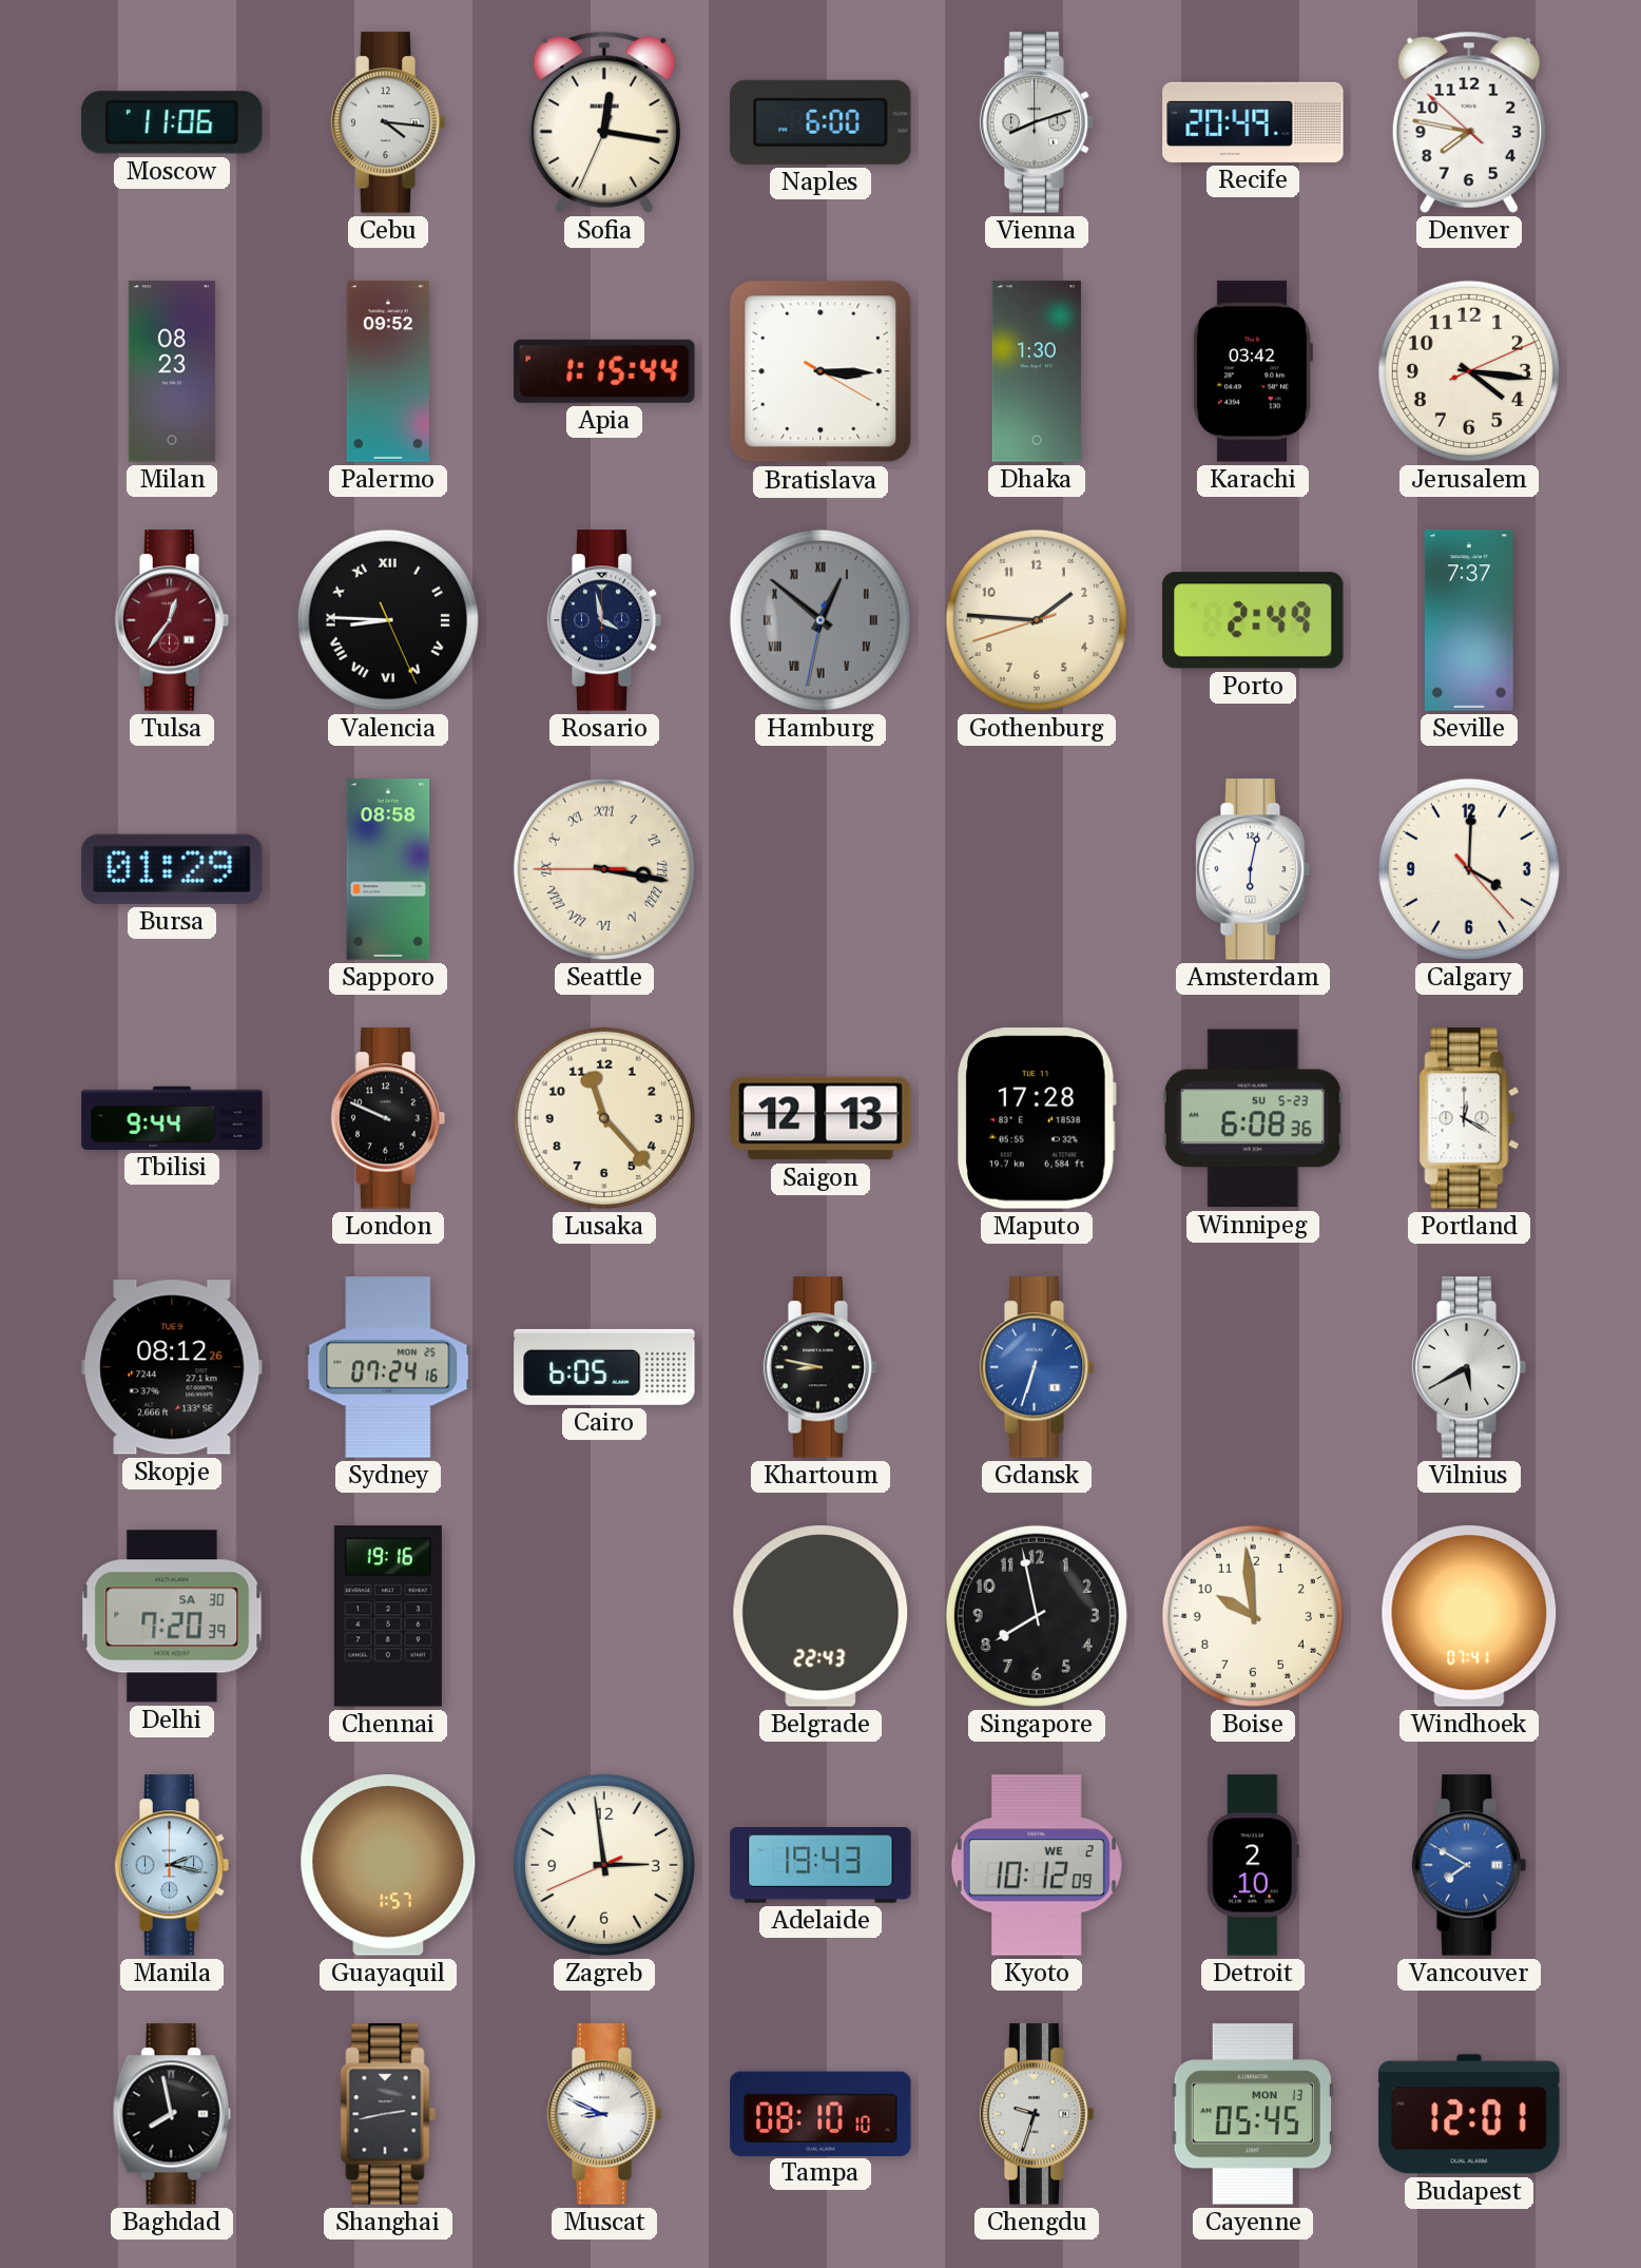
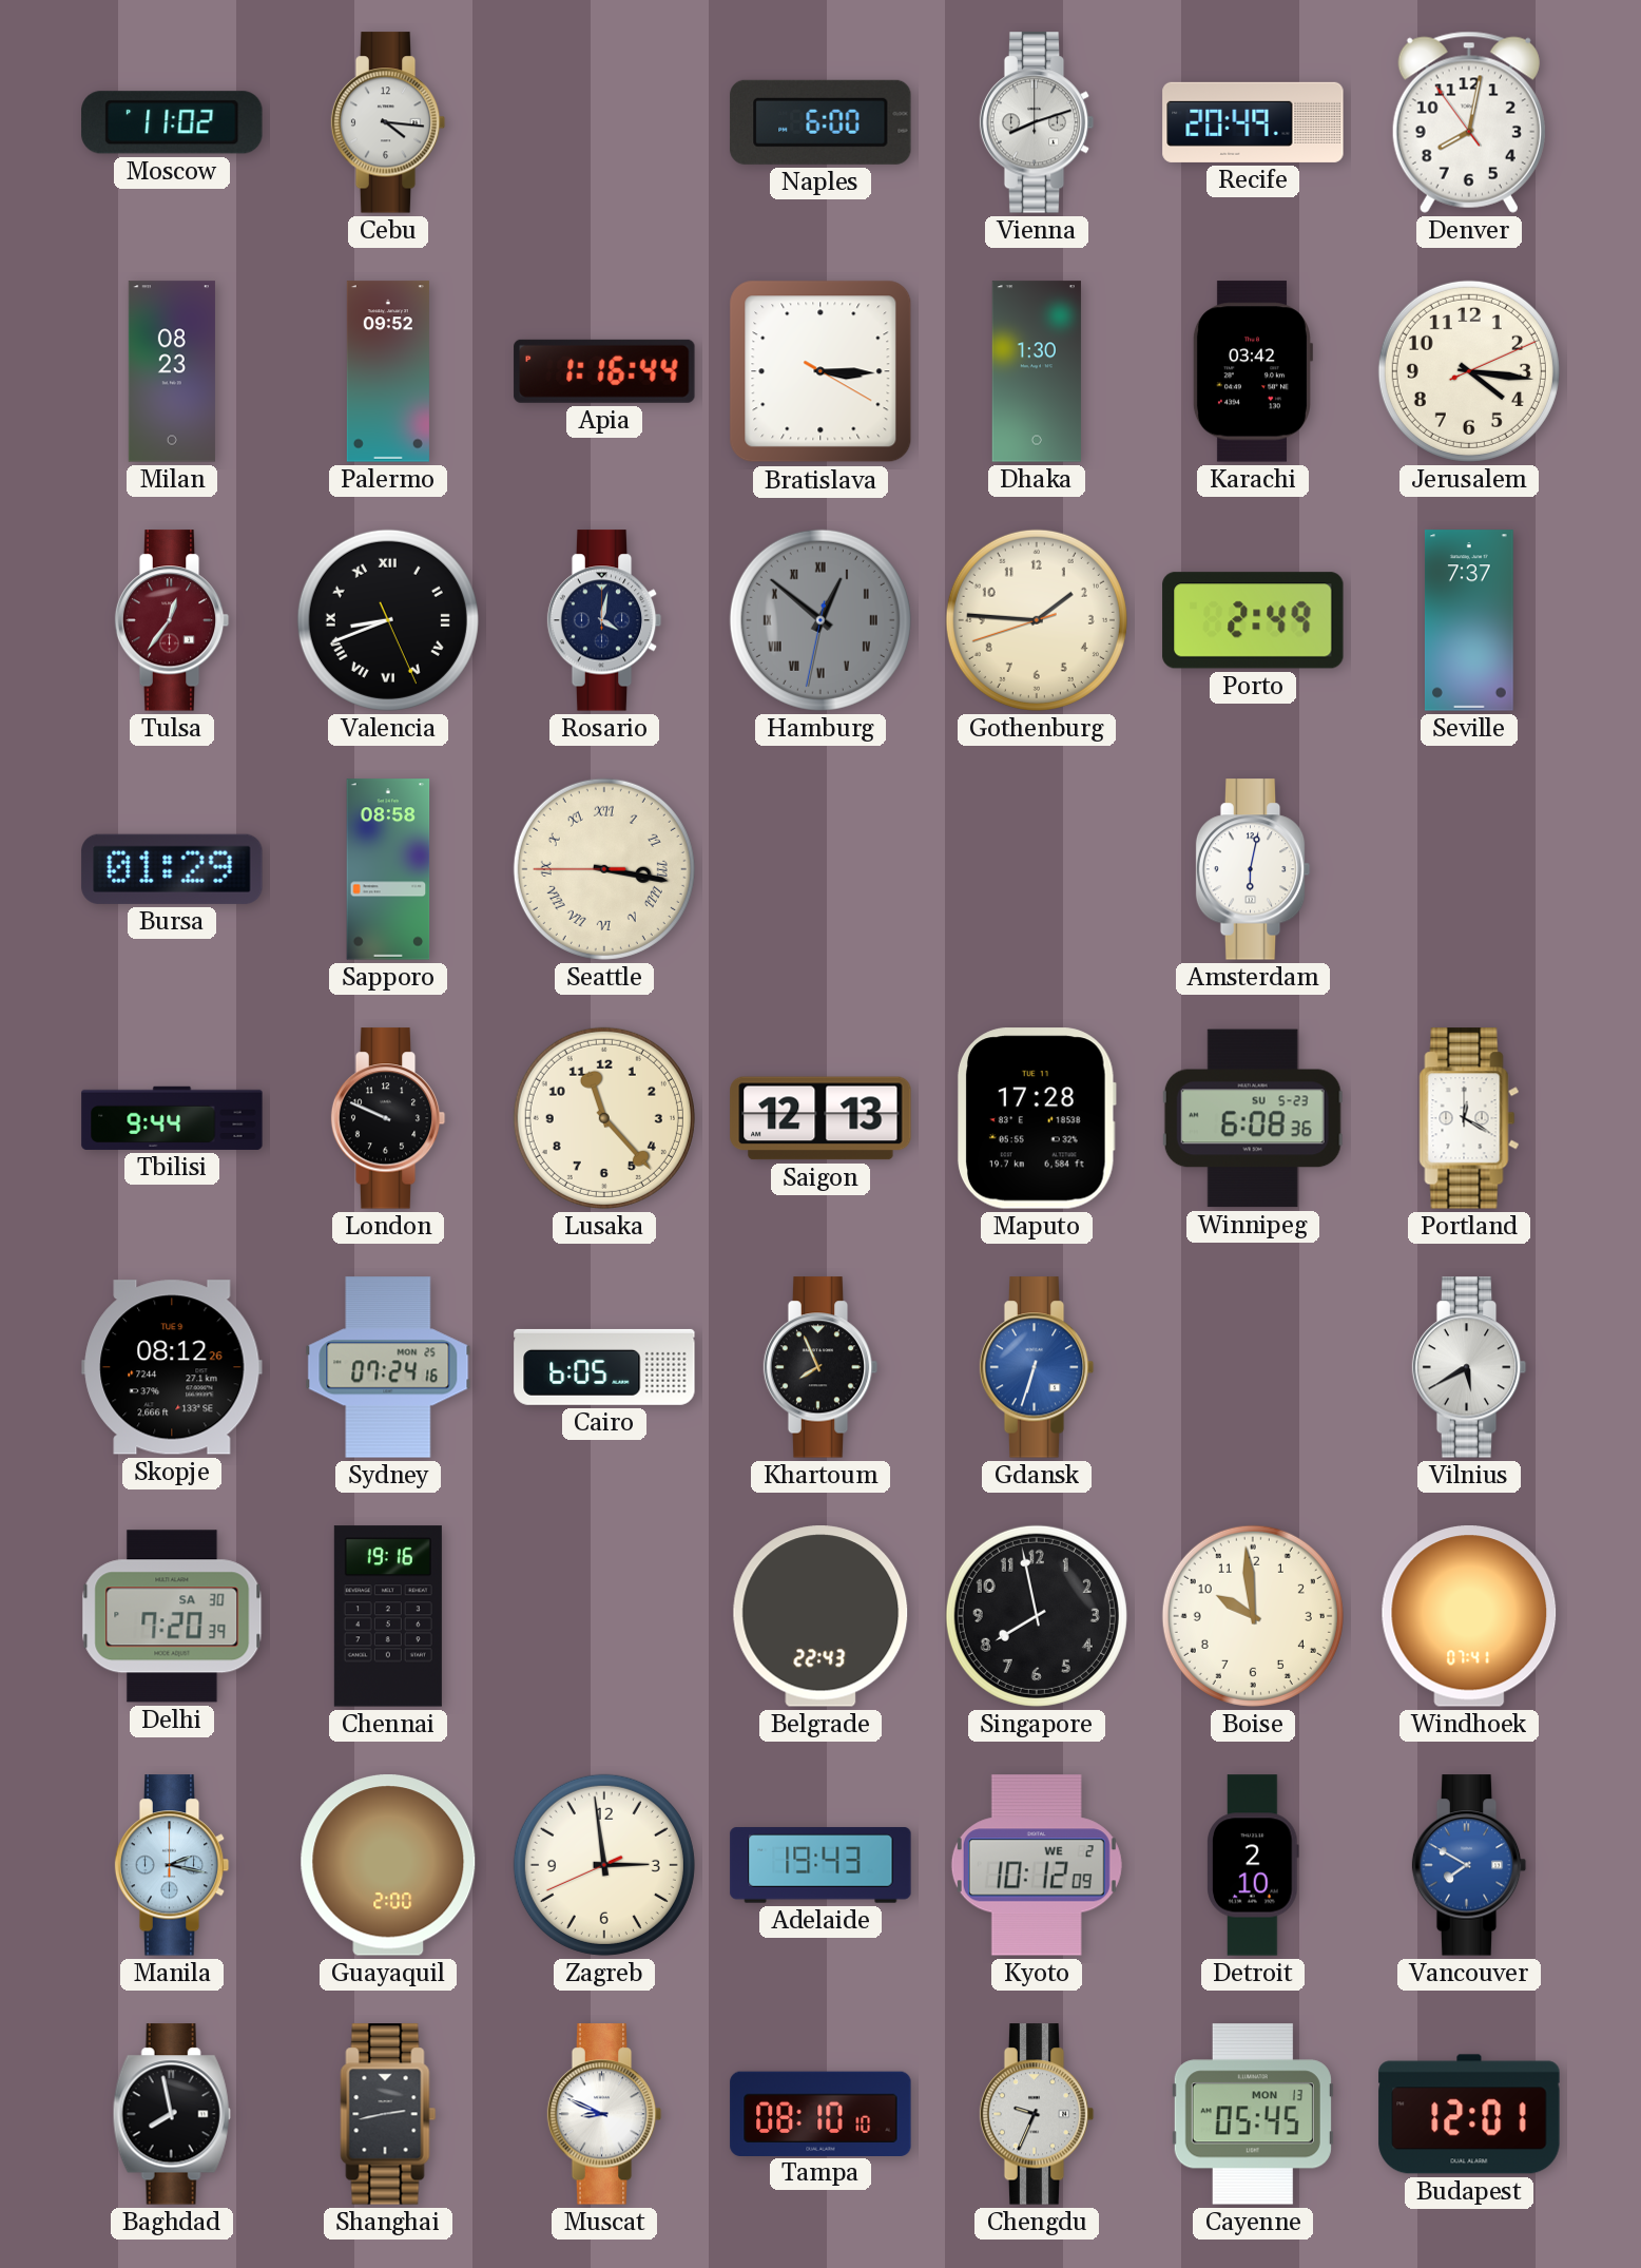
Moscow: 11:06 -> 11:02 (172, 122)
Sofia: 12:16 -> none (604, 122)
Denver: 7:46 -> 8:01 (1469, 122)
Apia: 1:15 -> 1:16 (604, 371)
Valencia: 8:45 -> 8:41 (388, 620)
Rosario: 3:58 -> 4:02 (604, 620)
Calgary: 4:00 -> none (1469, 869)
Khartoum: 8:47 -> 7:56 (820, 1367)
Guayaquil: 1:57 -> 2:00 (388, 1865)
Chengdu: 9:33 -> 9:34 (1037, 2114)
